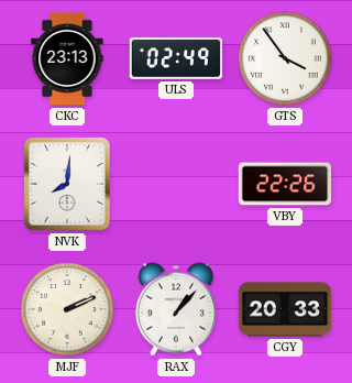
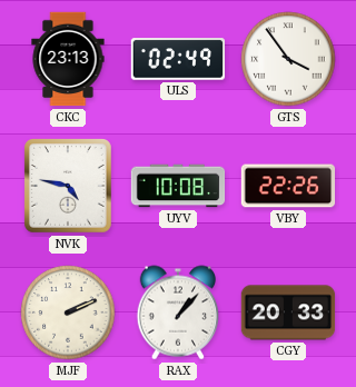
NVK: 8:01 -> 4:47 (69, 187)
UYV: none -> 10:08 (178, 186)
